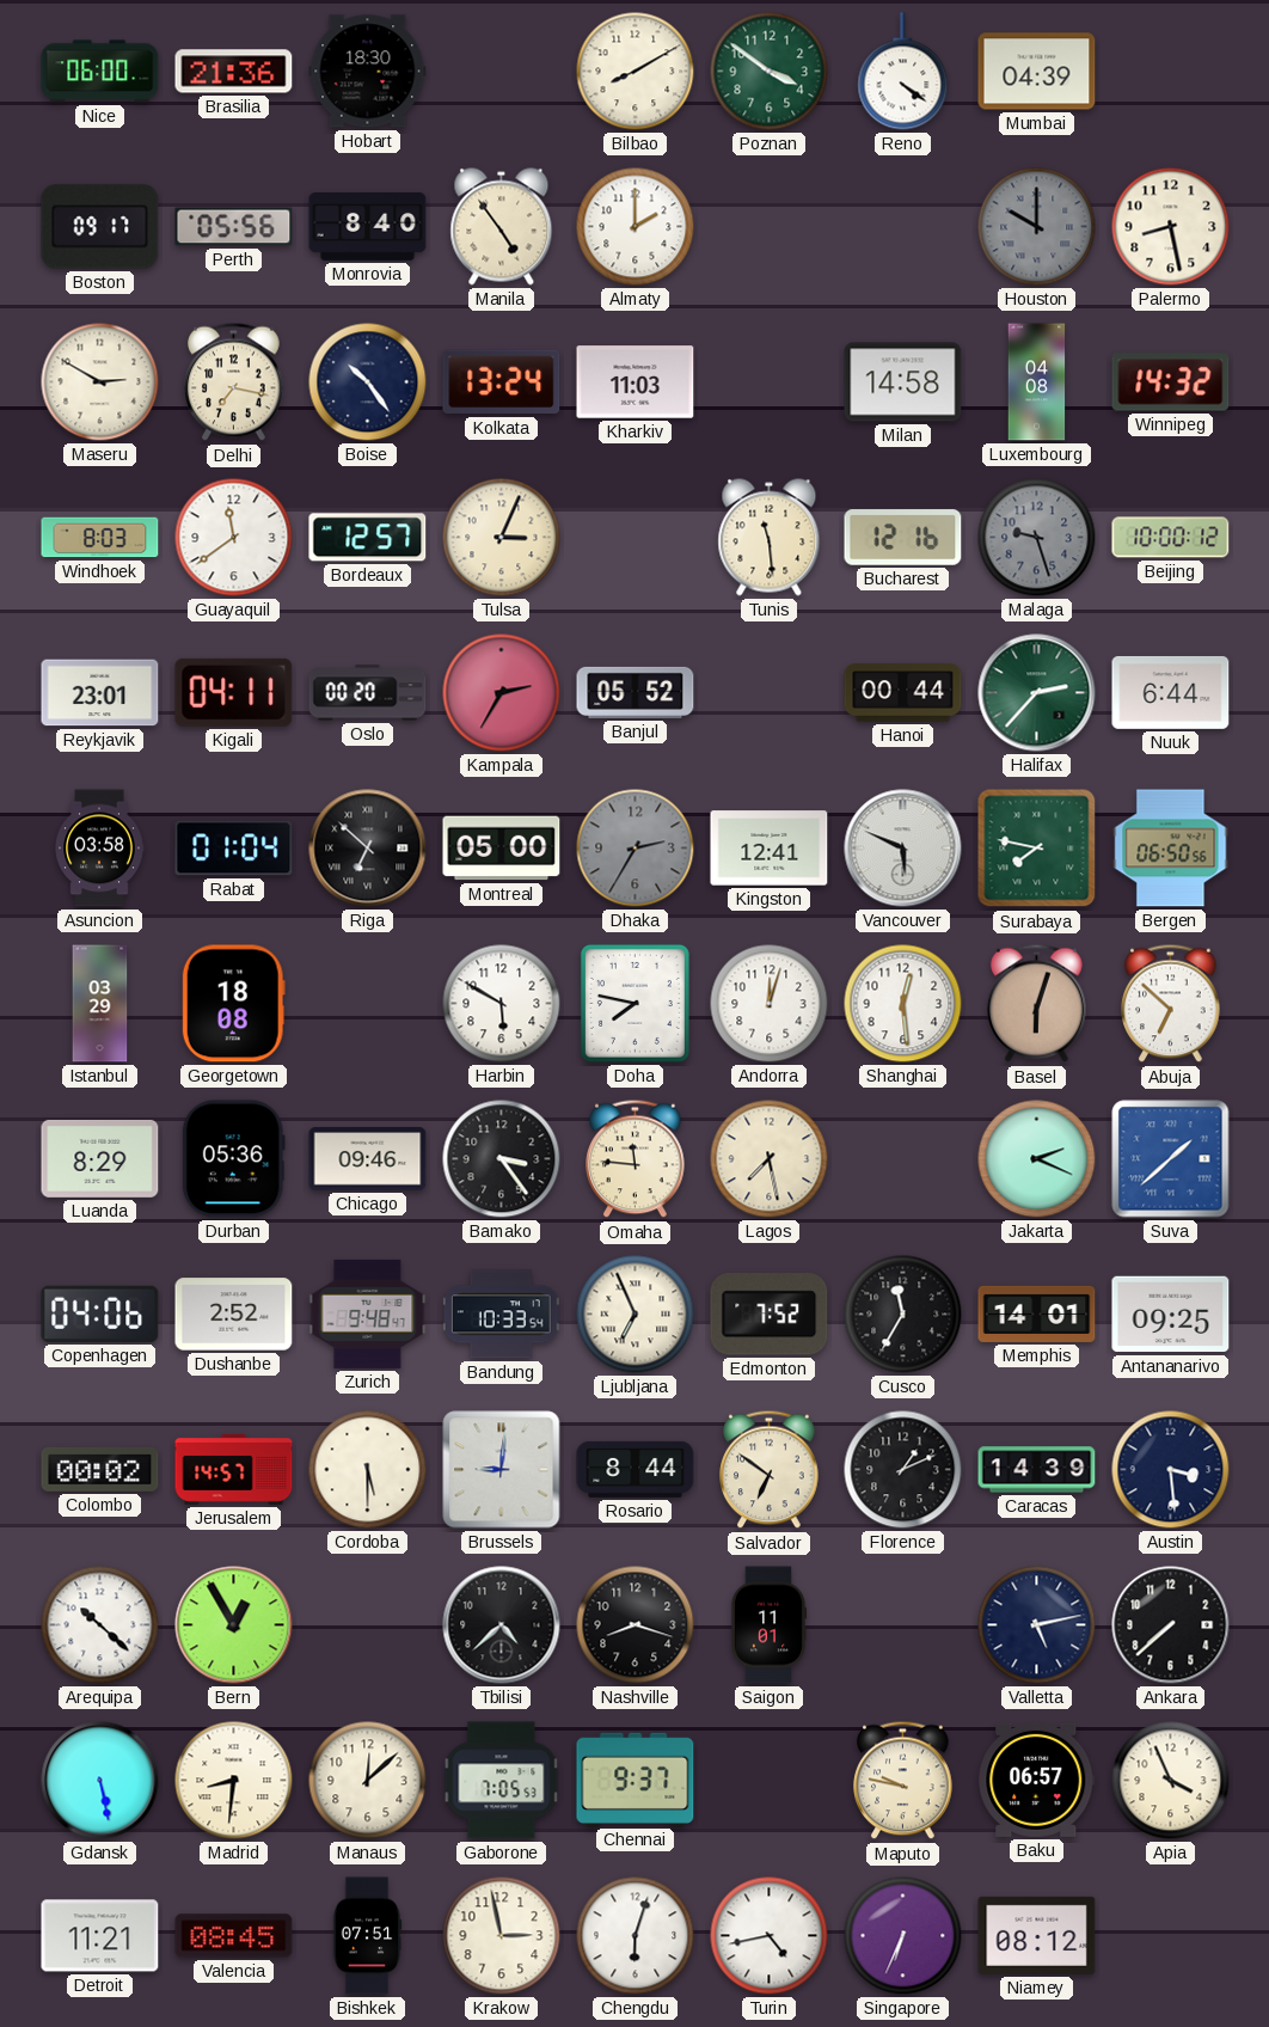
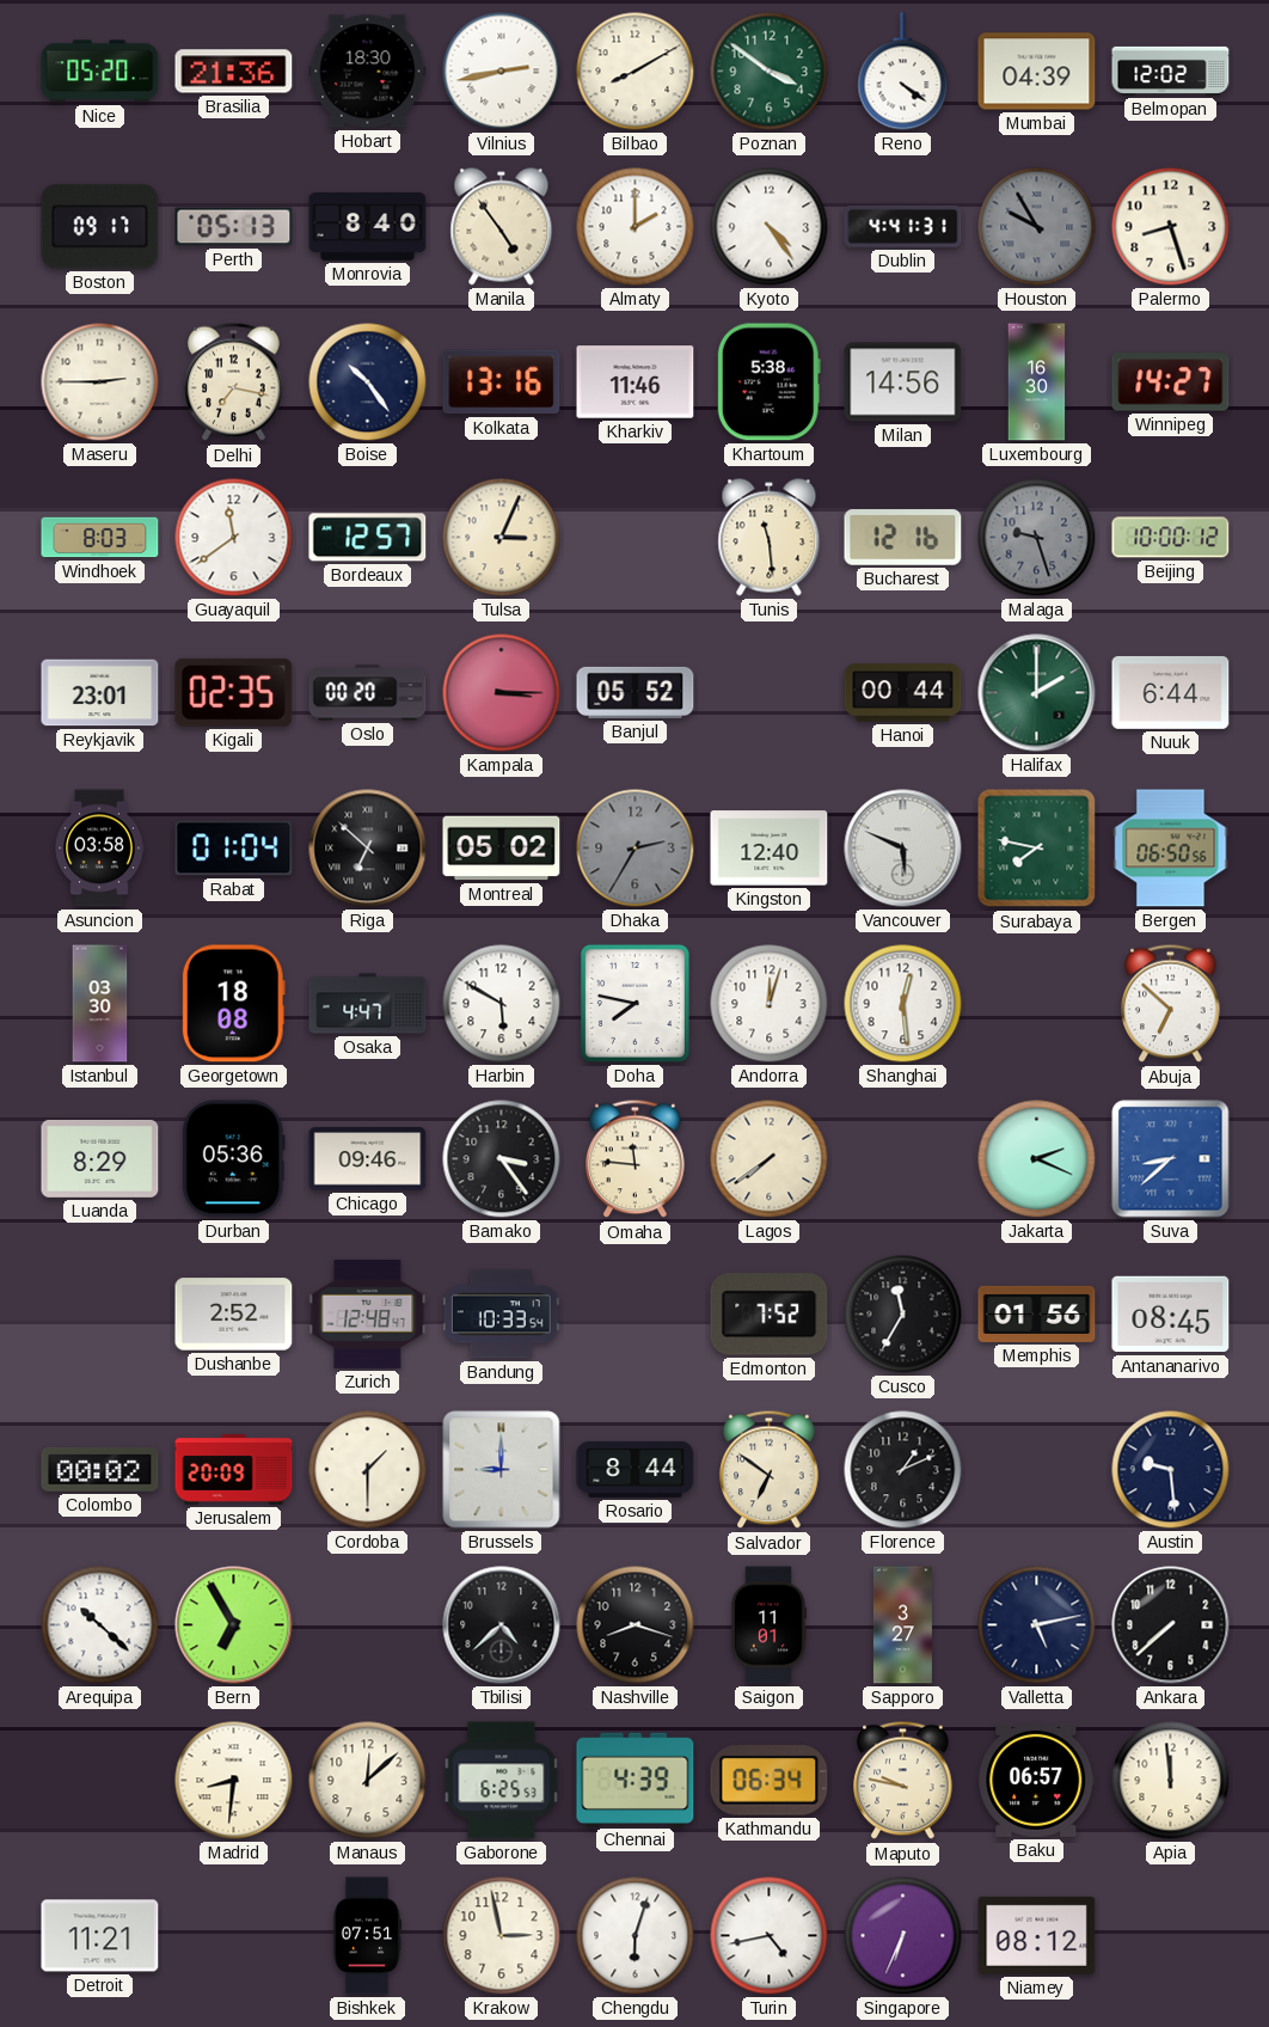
Nice: 06:00 -> 05:20 (100, 72)
Vilnius: none -> 2:43 (502, 72)
Belmopan: none -> 12:02 (1171, 71)
Perth: 05:56 -> 05:13 (234, 227)
Kyoto: none -> 4:24 (770, 227)
Dublin: none -> 4:41 (903, 227)
Houston: 10:00 -> 9:55 (1037, 227)
Palermo: 8:28 -> 8:27 (1171, 227)
Maseru: 2:50 -> 2:45 (100, 382)
Kolkata: 13:24 -> 13:16 (502, 382)
Kharkiv: 11:03 -> 11:46 (636, 382)
Khartoum: none -> 5:38 (768, 382)
Milan: 14:58 -> 14:56 (903, 382)
Luxembourg: 04:08 -> 16:30 (1037, 382)
Winnipeg: 14:32 -> 14:27 (1171, 382)
Kigali: 04:11 -> 02:35 (234, 692)
Kampala: 2:35 -> 3:15 (502, 693)
Halifax: 2:37 -> 2:00 (1037, 693)
Montreal: 05:00 -> 05:02 (502, 849)
Kingston: 12:41 -> 12:40 (770, 849)
Istanbul: 03:29 -> 03:30 (100, 1004)
Osaka: none -> 4:47 (368, 1004)
Basel: 6:03 -> none (1037, 1004)
Lagos: 7:28 -> 7:39 (770, 1159)
Suva: 1:38 -> 8:38 (1171, 1159)
Copenhagen: 04:06 -> none (100, 1313)
Zurich: 9:48 -> 12:48 (368, 1313)
Ljubljana: 6:56 -> none (636, 1315)
Memphis: 14:01 -> 01:56 (1037, 1313)
Antananarivo: 09:25 -> 08:45 (1171, 1315)
Jerusalem: 14:57 -> 20:09 (234, 1469)
Cordoba: 5:30 -> 1:30 (368, 1470)
Brussels: 9:01 -> 9:00 (502, 1470)
Caracas: 14:39 -> none (1037, 1470)
Austin: 3:29 -> 9:29 (1171, 1470)
Bern: 12:55 -> 6:55 (234, 1625)
Sapporo: none -> 3:27 (902, 1625)
Gdansk: 5:28 -> none (100, 1781)
Gaborone: 7:05 -> 6:25 (502, 1781)
Chennai: 9:37 -> 4:39 (636, 1780)
Kathmandu: none -> 06:34 (770, 1781)
Apia: 3:56 -> 11:59 (1171, 1781)
Valencia: 08:45 -> none (234, 1936)
